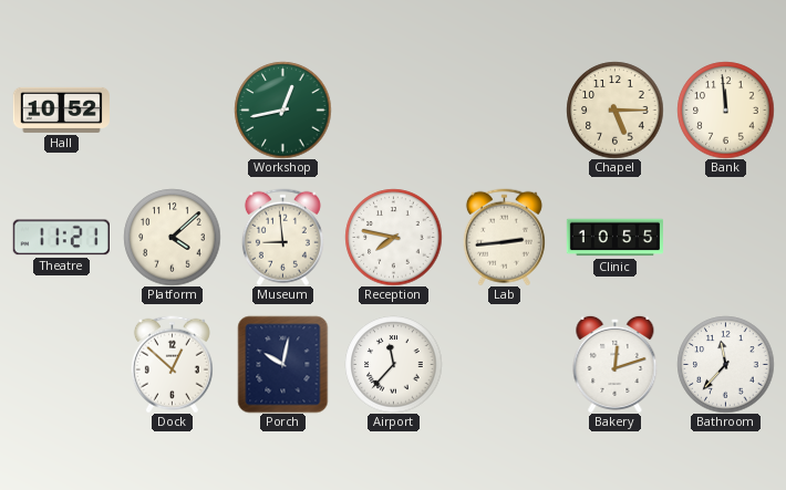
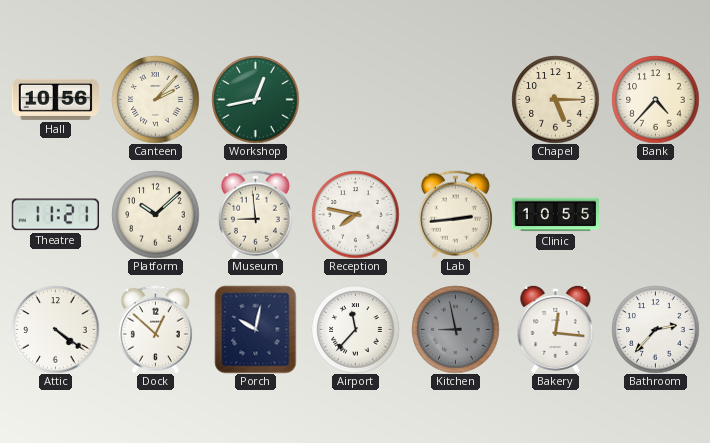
Hall: 10:52 -> 10:56 (55, 99)
Canteen: none -> 2:07 (155, 99)
Bank: 11:59 -> 4:37 (655, 99)
Platform: 4:08 -> 10:08 (155, 214)
Attic: none -> 4:21 (55, 329)
Kitchen: none -> 8:58 (455, 329)
Bakery: 12:12 -> 12:16 (556, 329)
Bathroom: 11:37 -> 2:37 (655, 329)
